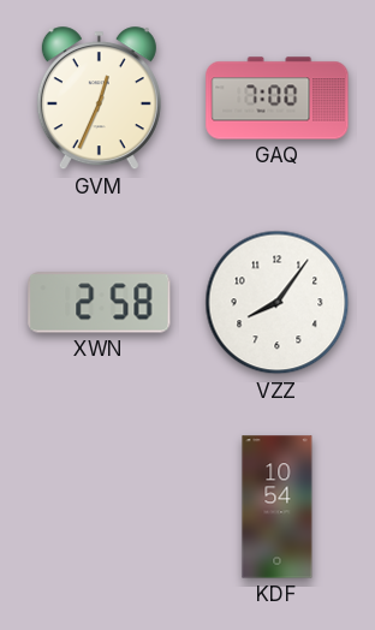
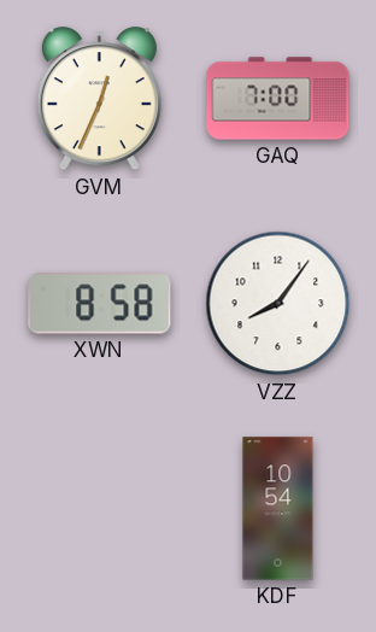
XWN: 2:58 -> 8:58 (100, 304)
